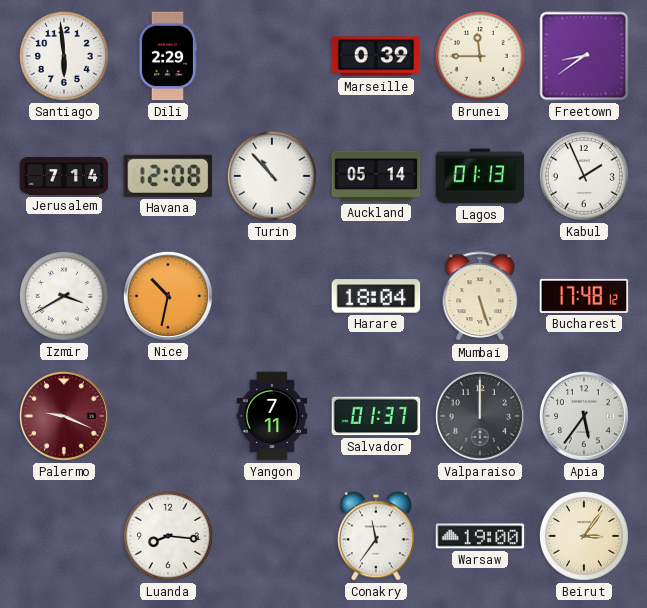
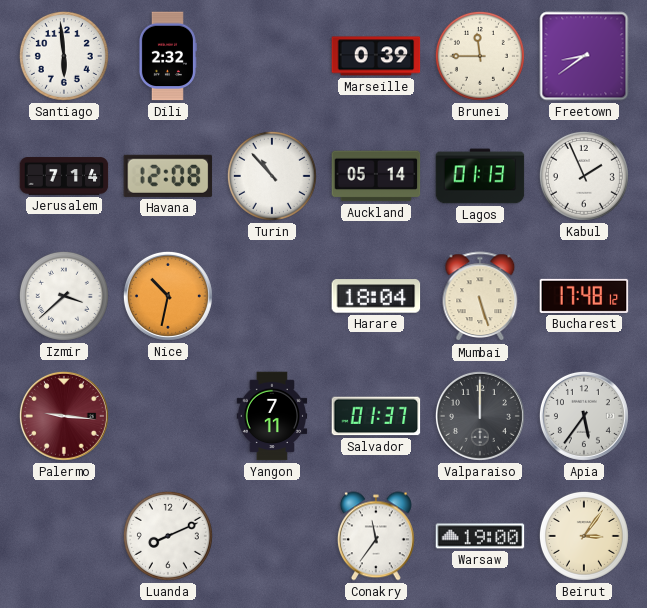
Dili: 2:29 -> 2:32 (167, 56)
Izmir: 3:40 -> 3:38 (64, 296)
Palermo: 9:19 -> 9:16 (64, 416)
Luanda: 8:16 -> 8:11 (168, 536)
